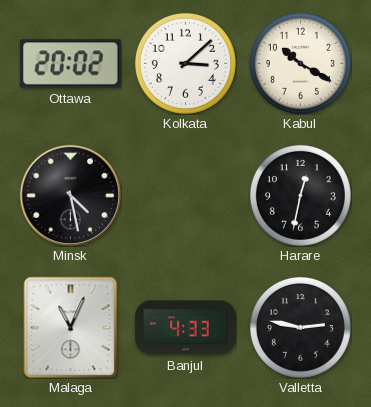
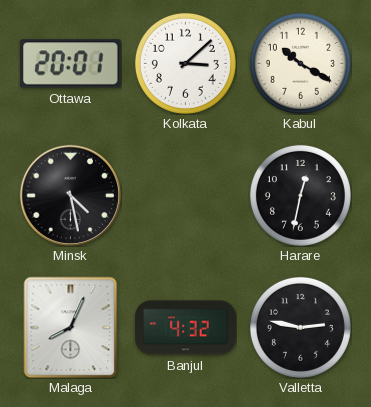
Ottawa: 20:02 -> 20:01 (71, 64)
Malaga: 11:04 -> 8:04 (71, 327)
Banjul: 4:33 -> 4:32 (186, 328)
